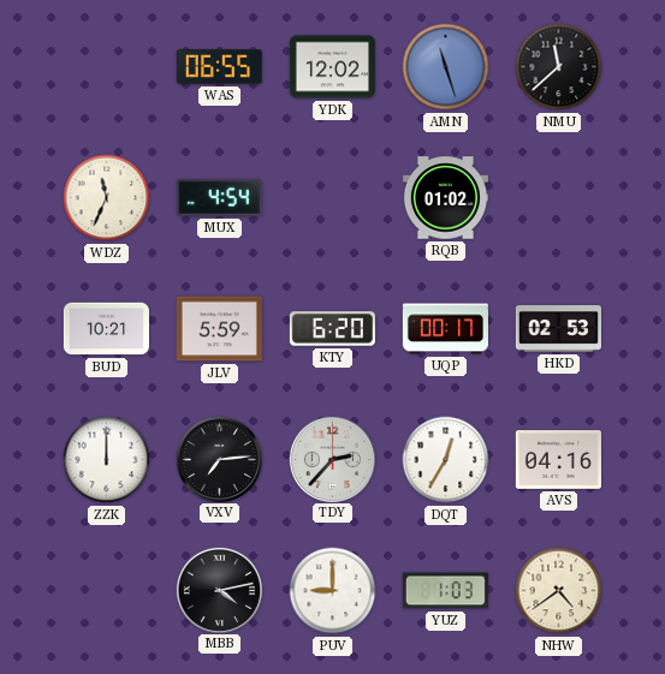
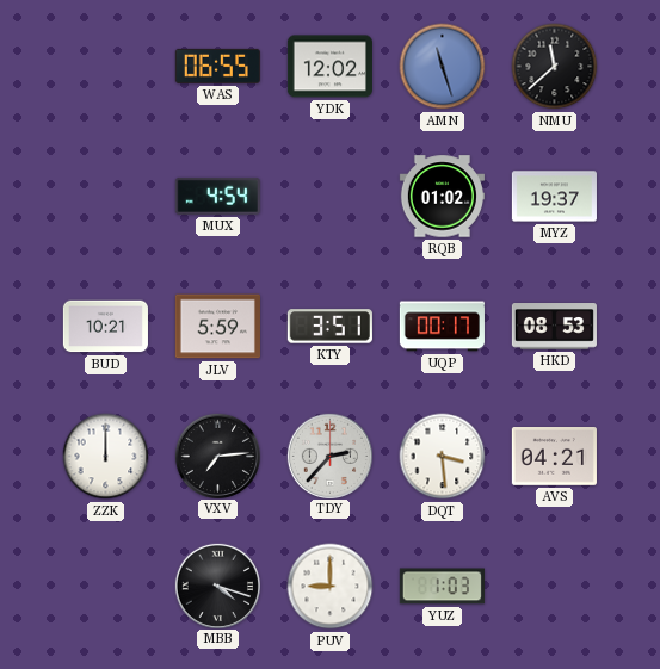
WDZ: 11:34 -> none (107, 198)
MYZ: none -> 19:37 (554, 197)
KTY: 6:20 -> 3:51 (329, 327)
HKD: 02:53 -> 08:53 (554, 327)
DQT: 12:35 -> 3:29 (443, 457)
AVS: 04:16 -> 04:21 (554, 457)
MBB: 4:13 -> 4:18 (217, 586)
NHW: 4:39 -> none (559, 591)
